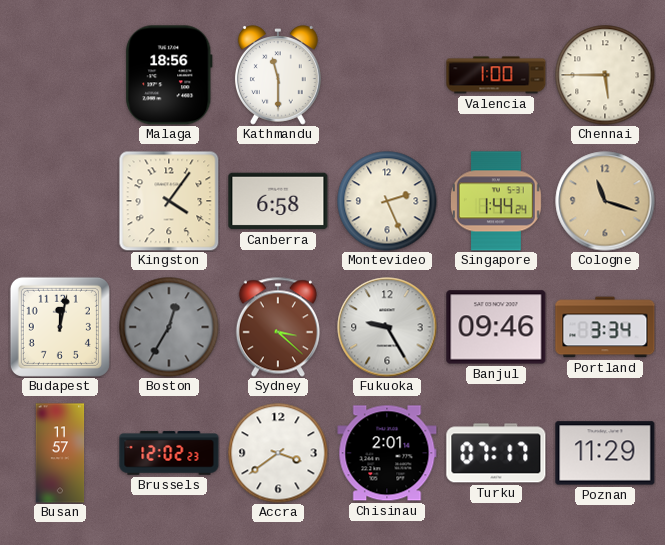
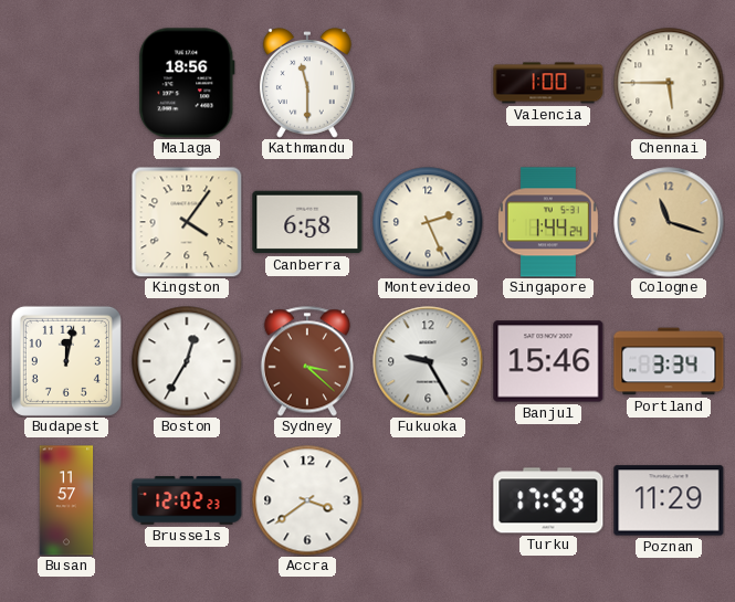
Boston dial: grey -> white (187, 361)
Banjul: 09:46 -> 15:46 (548, 361)
Chisinau: 2:01 -> none (387, 453)
Turku: 07:17 -> 17:59 (548, 500)
